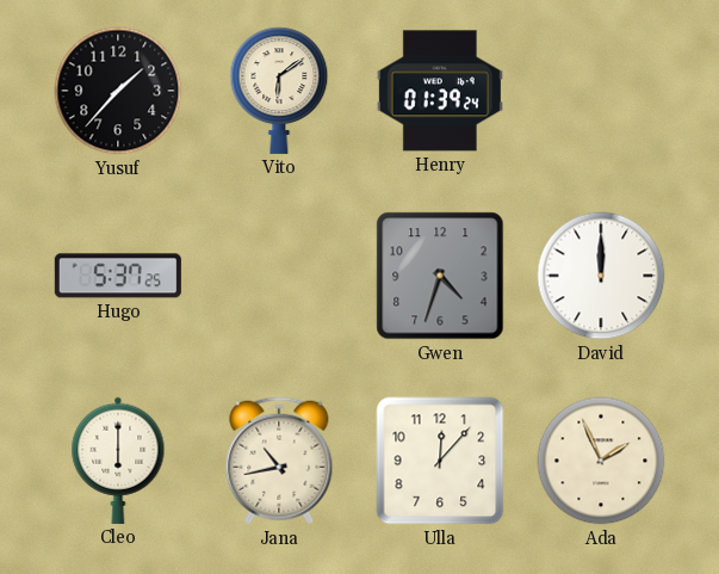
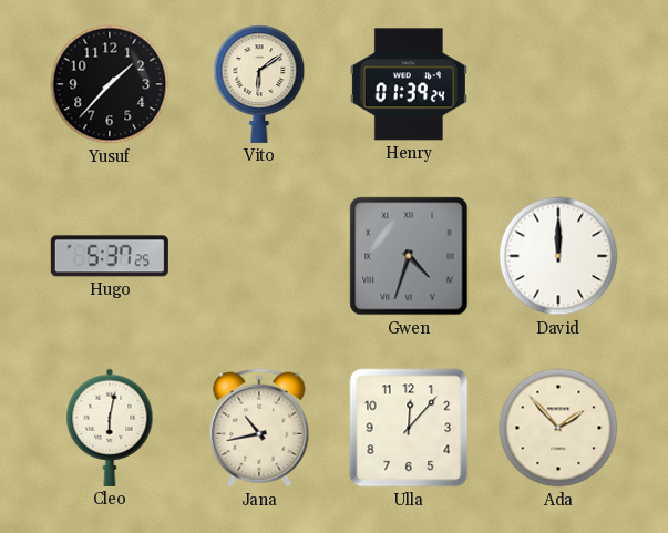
Gwen numerals: Arabic -> Roman (409, 256)
Cleo: 6:00 -> 6:02 (110, 428)
Ada: 1:56 -> 1:53 (558, 428)
